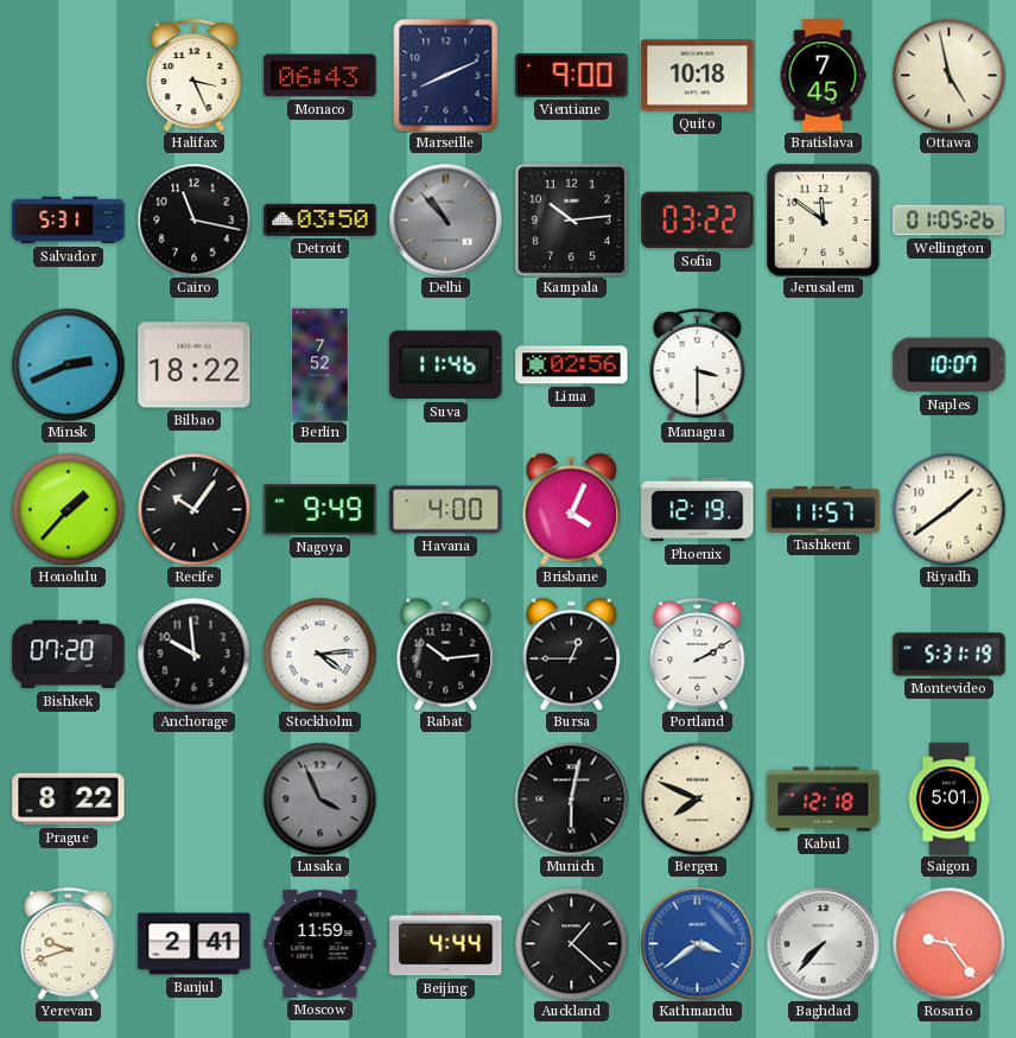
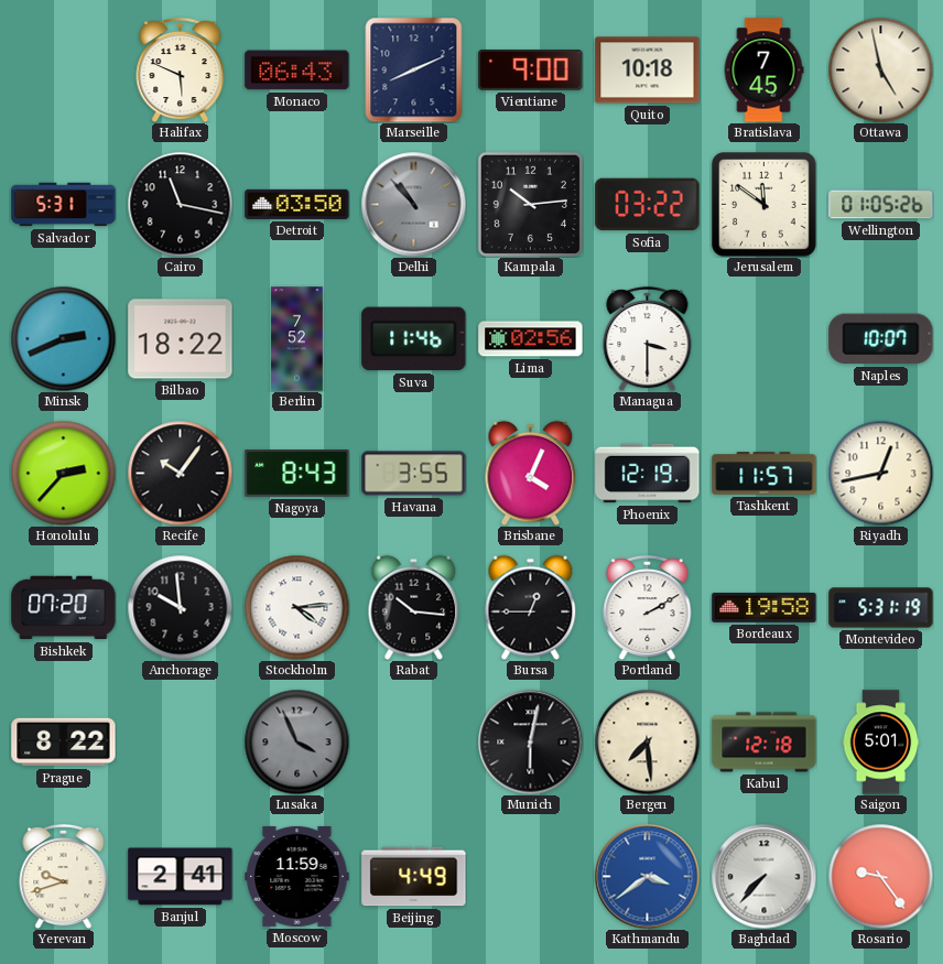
Halifax: 3:26 -> 5:49 (181, 69)
Honolulu: 1:37 -> 2:37 (63, 473)
Nagoya: 9:49 -> 8:43 (297, 474)
Havana: 4:00 -> 3:55 (414, 474)
Riyadh: 1:39 -> 12:43 (880, 473)
Rabat: 10:14 -> 10:16 (414, 607)
Bordeaux: none -> 19:58 (765, 607)
Bergen: 7:49 -> 7:29 (647, 741)
Beijing: 4:44 -> 4:49 (414, 877)
Auckland: 1:22 -> none (571, 943)
